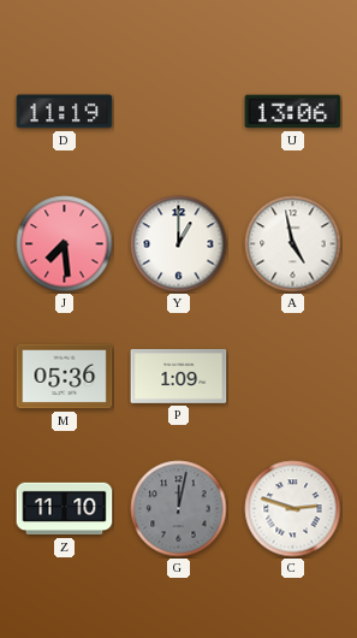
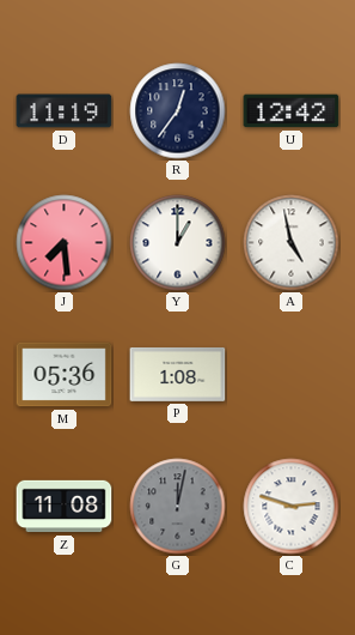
R: none -> 12:36 (178, 111)
U: 13:06 -> 12:42 (292, 111)
P: 1:09 -> 1:08 (178, 375)
Z: 11:10 -> 11:08 (65, 507)
